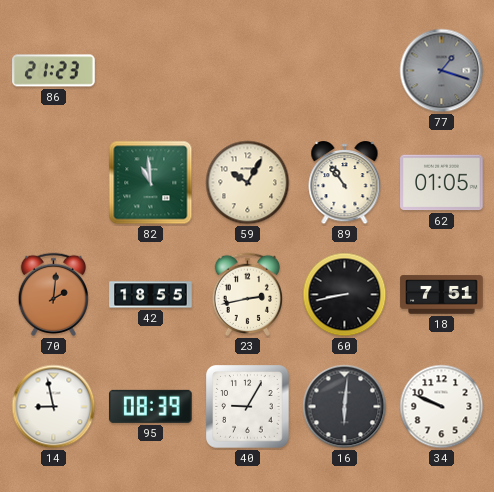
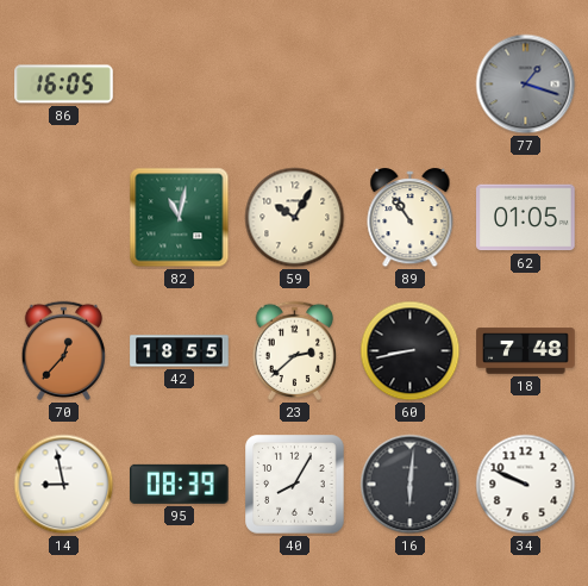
86: 21:23 -> 16:05 (64, 85)
82: 10:59 -> 11:02 (180, 218)
70: 2:01 -> 12:37 (64, 350)
23: 2:43 -> 2:38 (295, 350)
18: 7:51 -> 7:48 (526, 351)
40: 9:05 -> 8:05 (295, 485)
